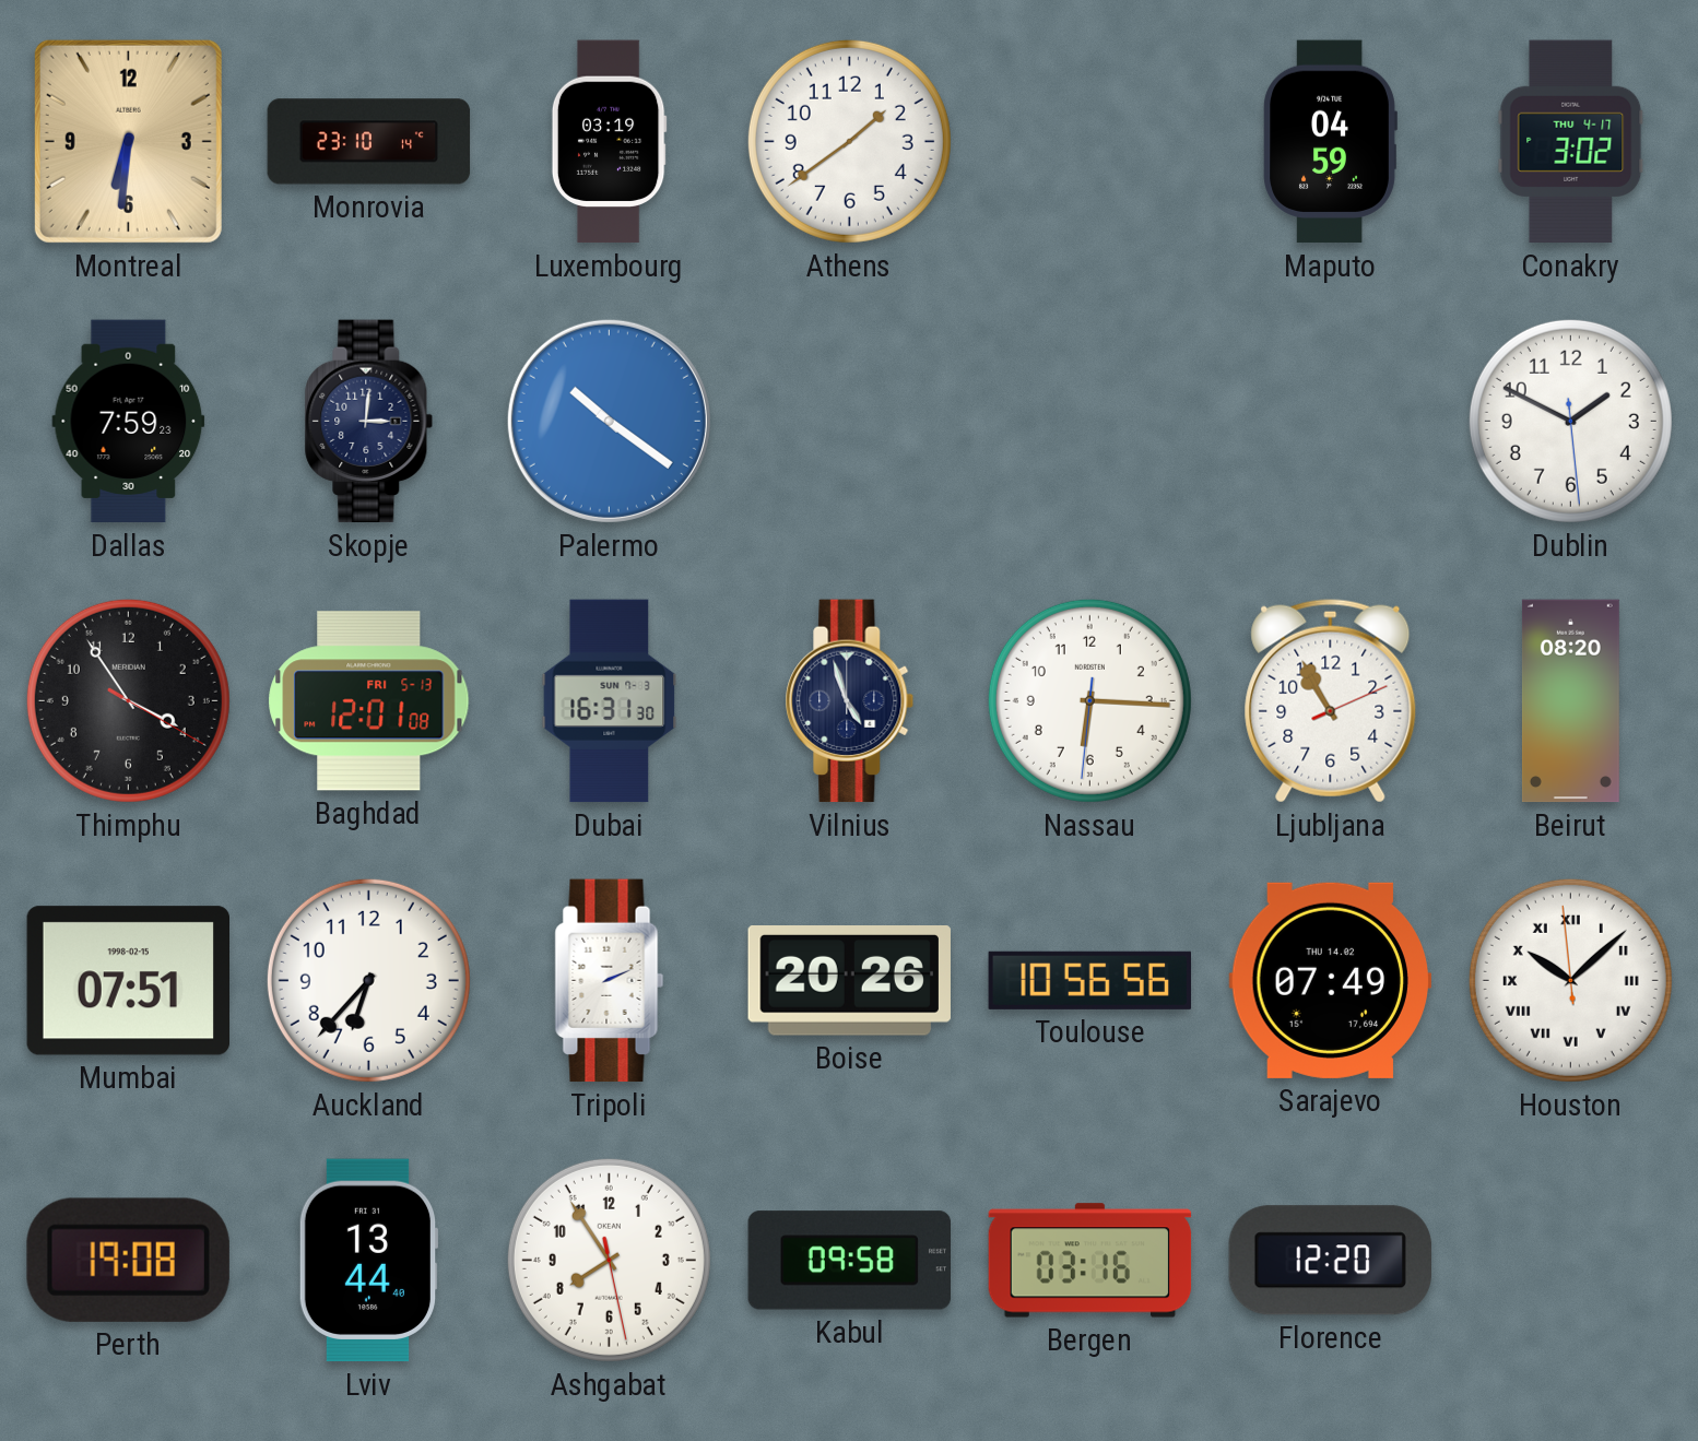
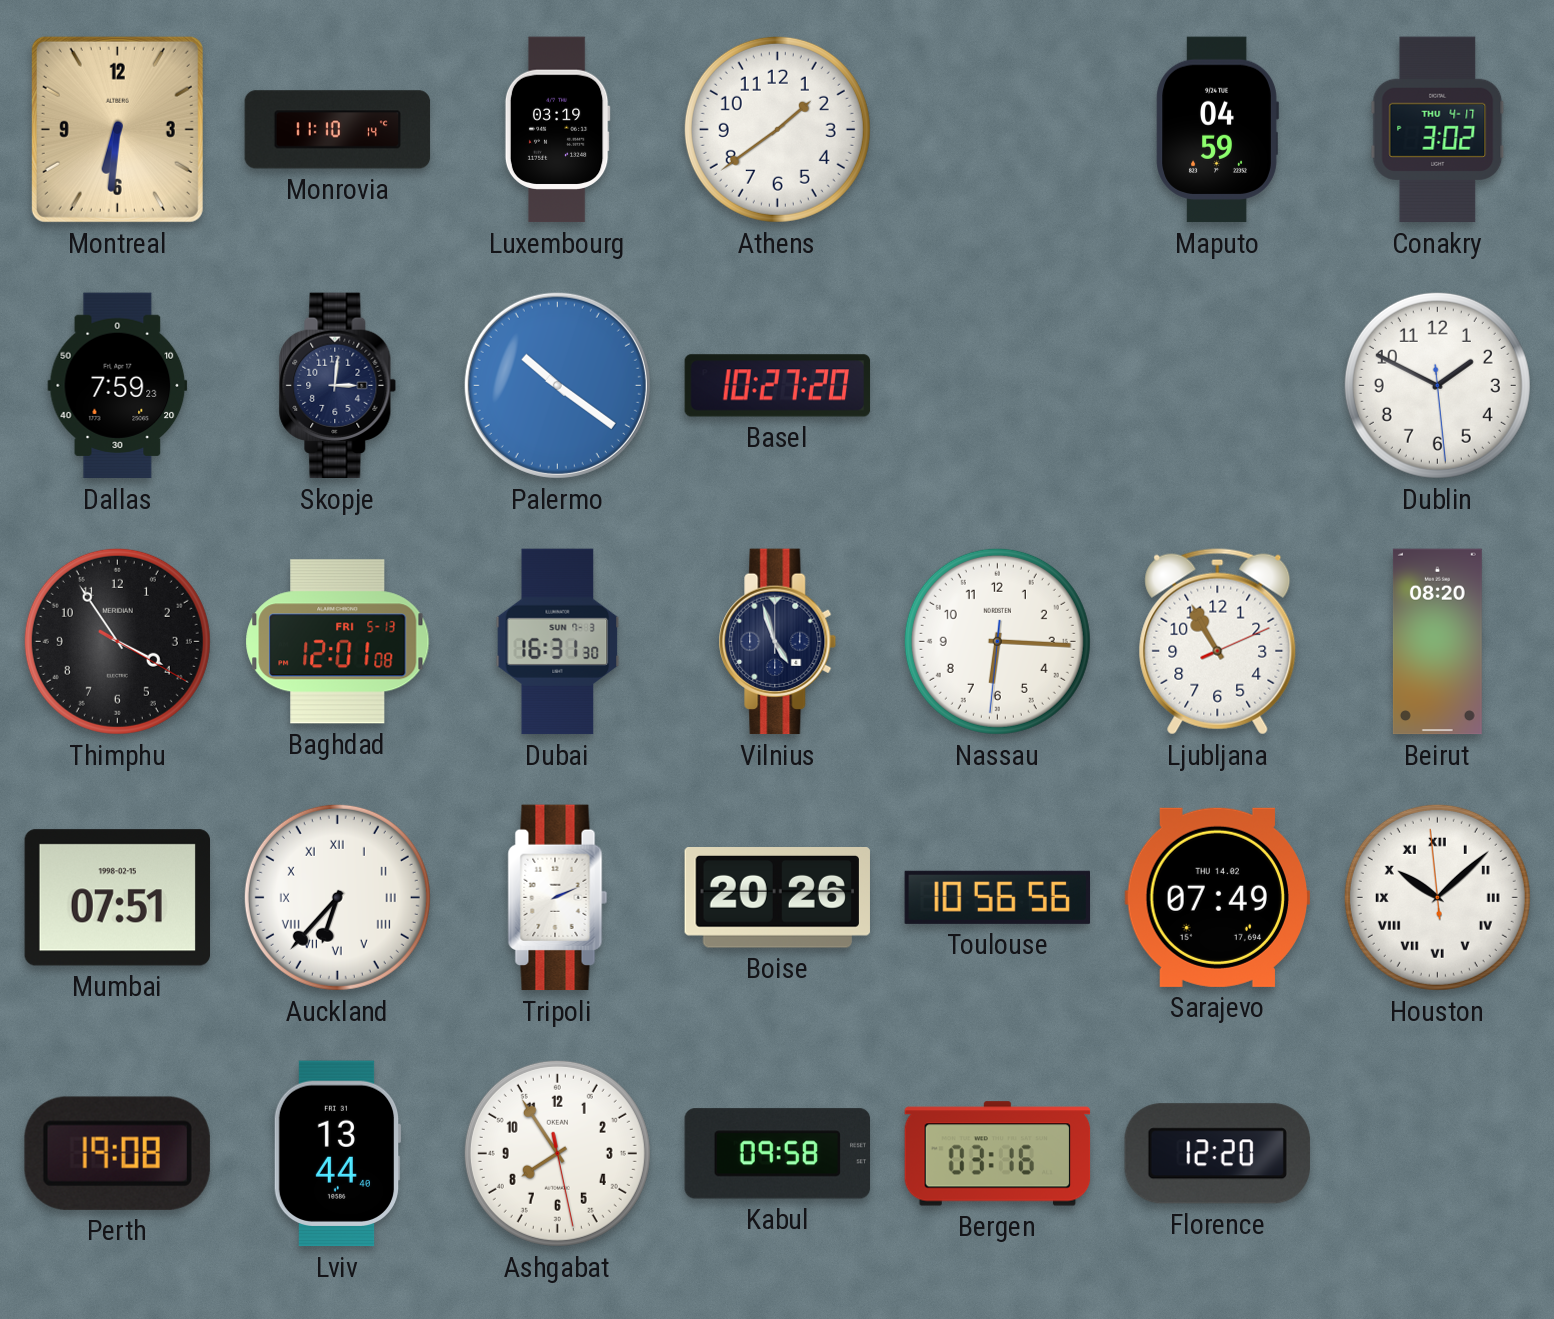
Monrovia: 23:10 -> 11:10 (338, 130)
Basel: none -> 10:27 (778, 386)
Auckland numerals: Arabic -> Roman (337, 897)
